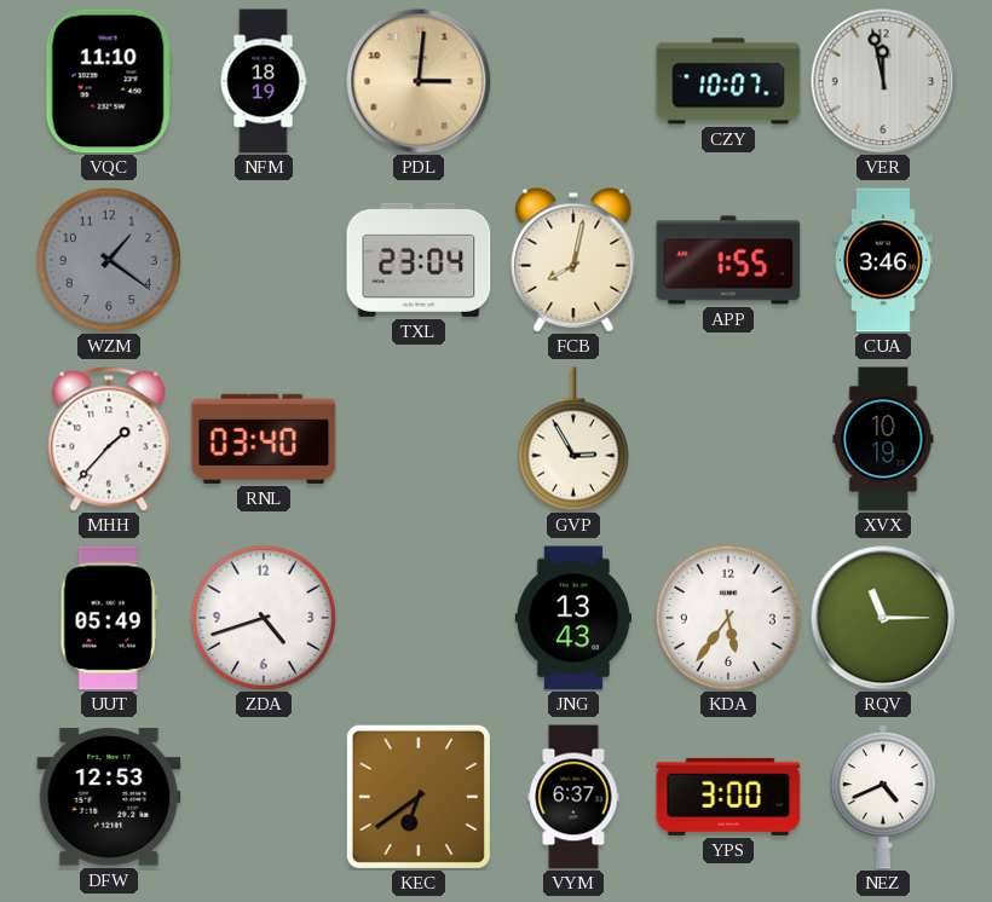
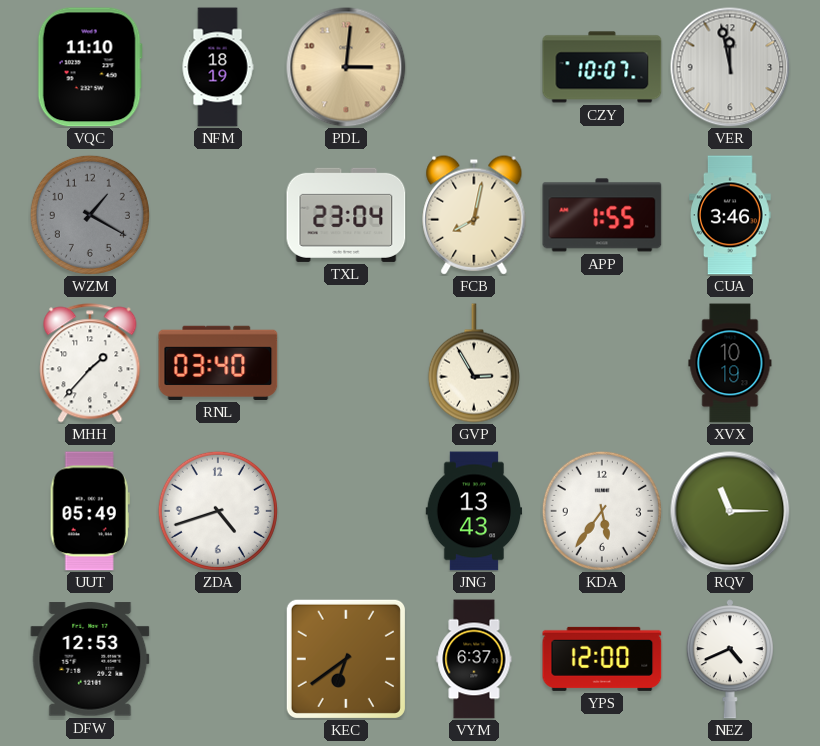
WZM: 1:21 -> 1:20 (90, 215)
YPS: 3:00 -> 12:00 (602, 659)
